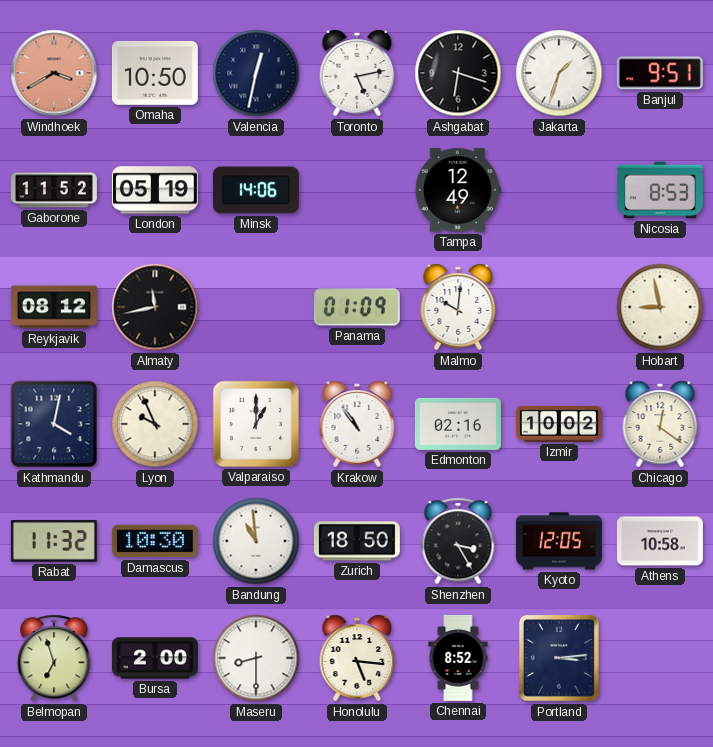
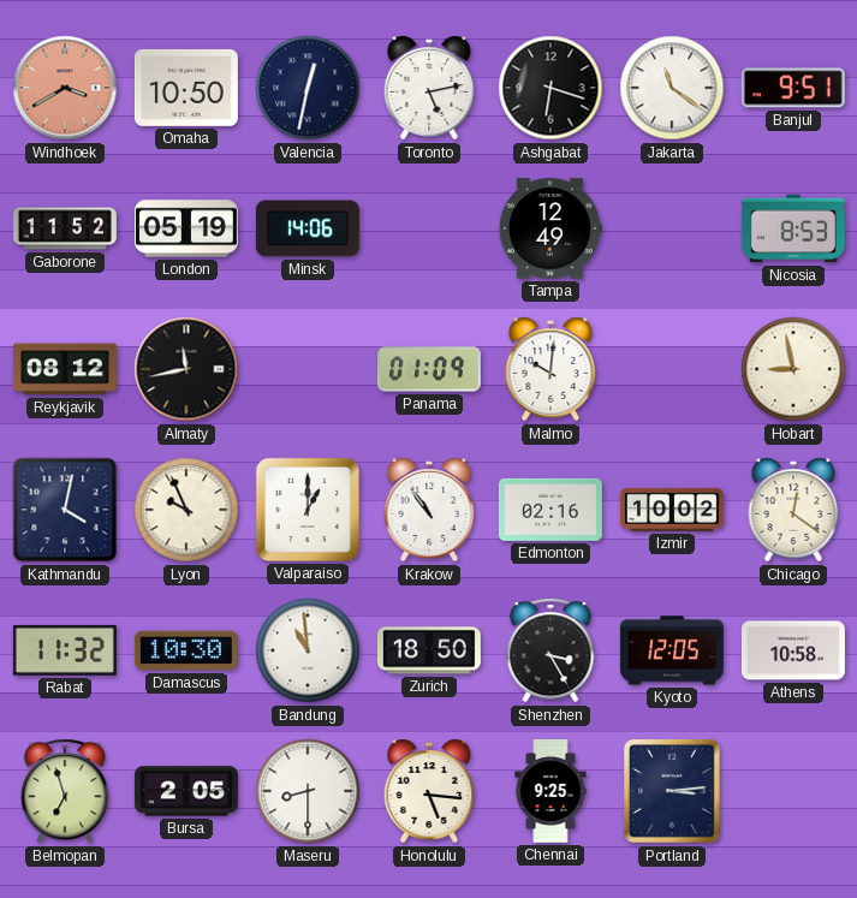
Jakarta: 1:33 -> 11:21 (672, 88)
Bursa: 2:00 -> 2:05 (186, 791)
Chennai: 8:52 -> 9:25 (550, 791)
